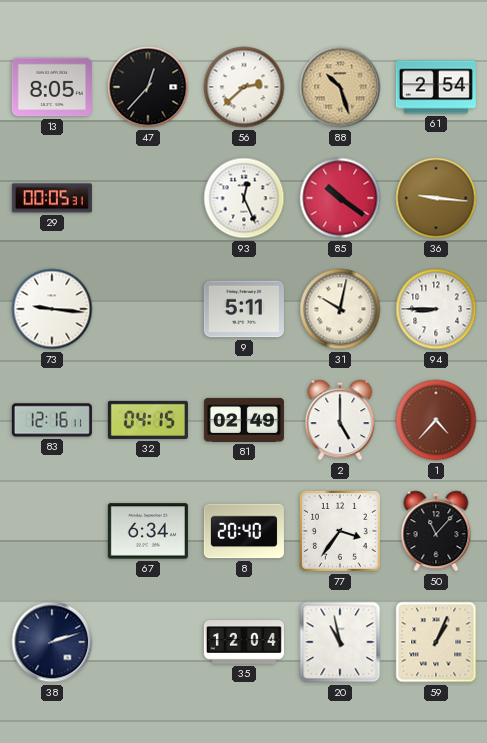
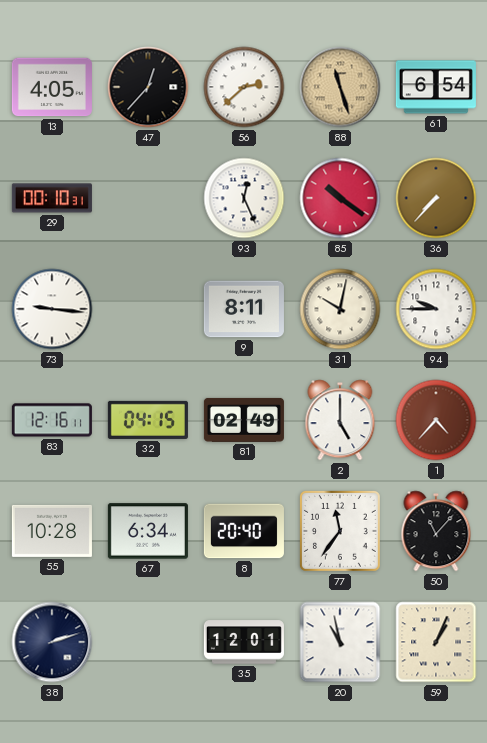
13: 8:05 -> 4:05 (52, 87)
88: 10:27 -> 11:27 (340, 87)
61: 2:54 -> 6:54 (436, 87)
29: 00:05 -> 00:10 (52, 198)
36: 9:16 -> 7:37 (436, 198)
9: 5:11 -> 8:11 (244, 309)
94: 8:45 -> 9:45 (436, 309)
55: none -> 10:28 (52, 531)
77: 3:36 -> 11:36 (340, 531)
35: 12:04 -> 12:01 (244, 642)
